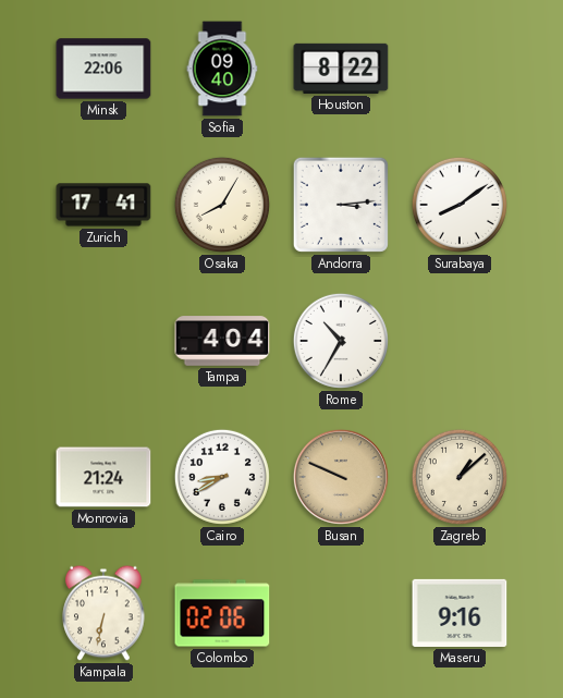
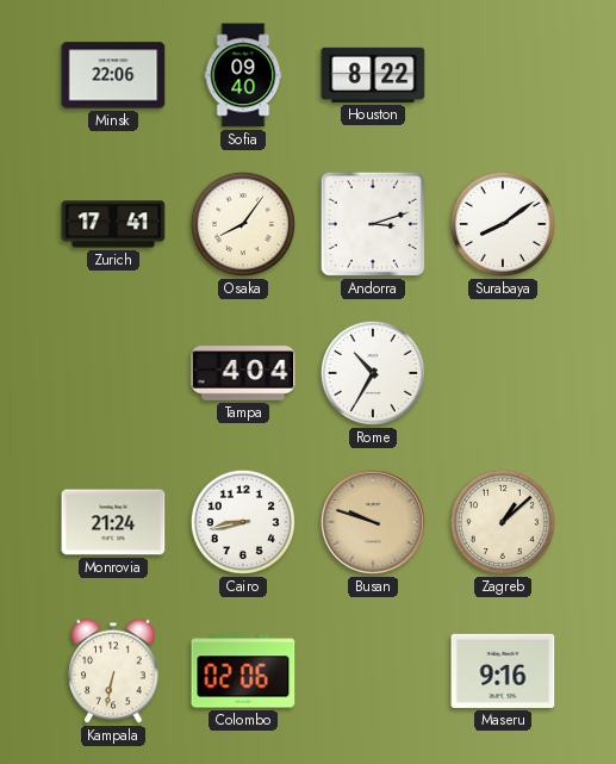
Osaka: 8:05 -> 8:06 (243, 224)
Andorra: 3:14 -> 3:12 (373, 224)
Cairo: 8:40 -> 8:43 (243, 522)
Busan: 9:49 -> 9:48 (373, 522)
